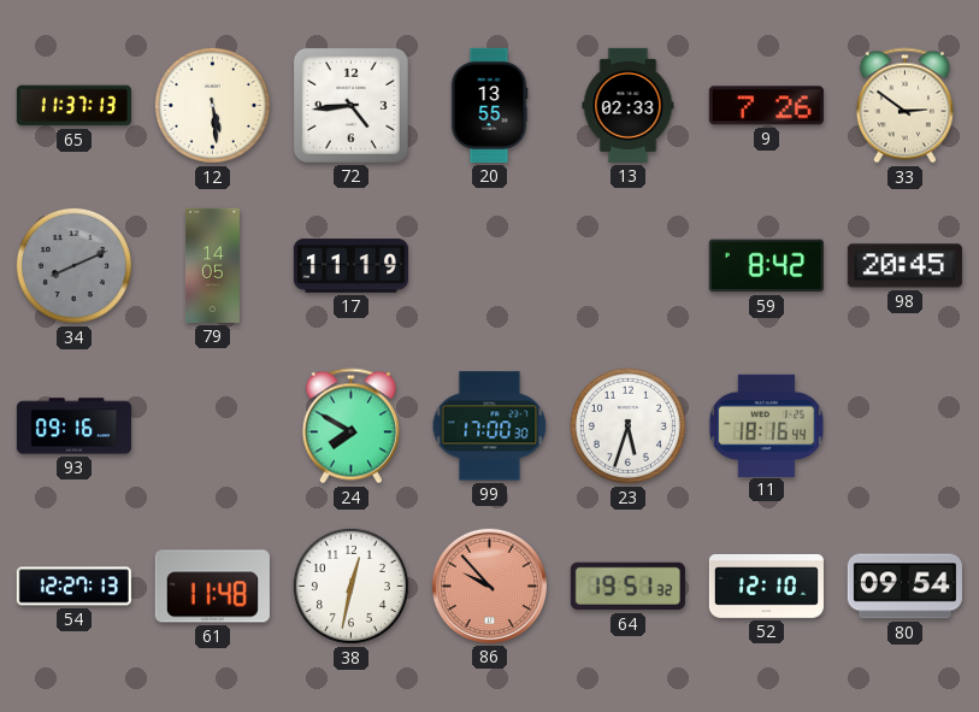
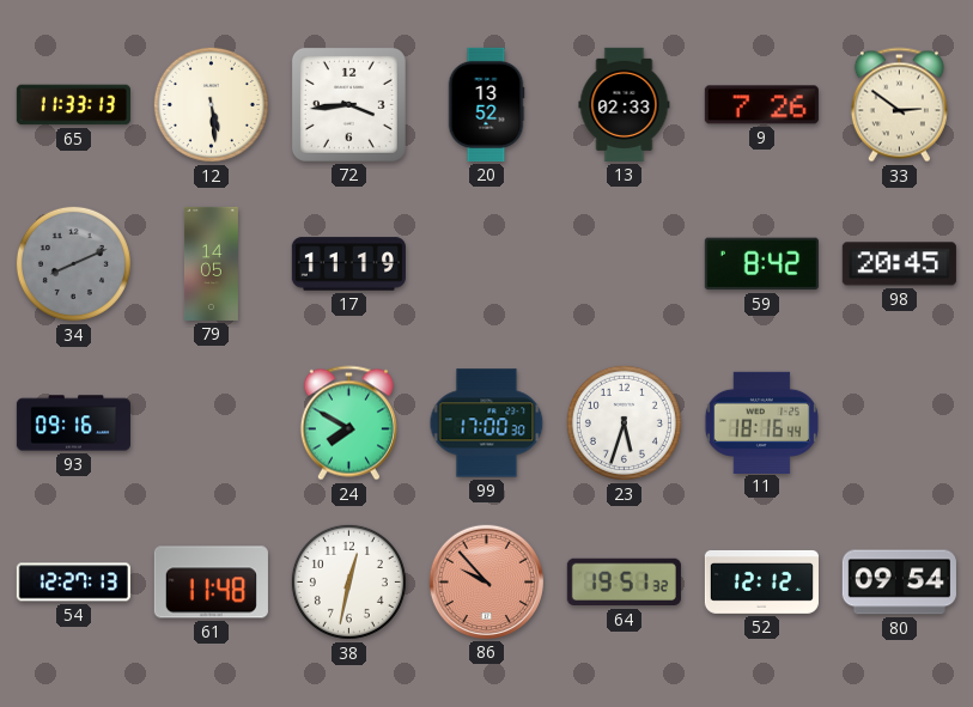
65: 11:37 -> 11:33 (73, 105)
72: 4:44 -> 3:44 (348, 104)
20: 13:55 -> 13:52 (486, 104)
52: 12:10 -> 12:12 (761, 583)
